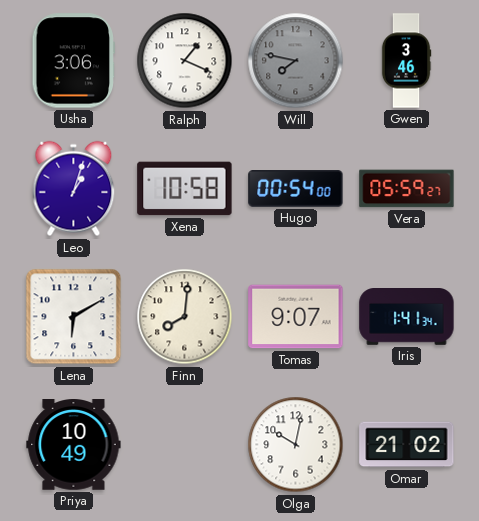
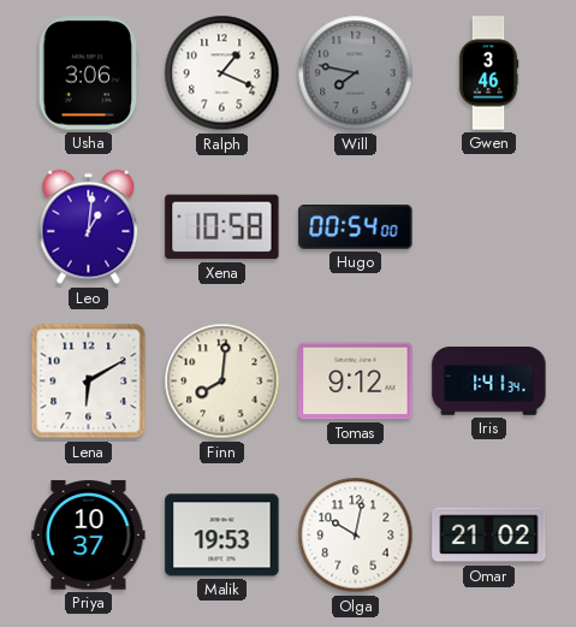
Leo: 1:03 -> 1:01 (89, 227)
Vera: 05:59 -> none (407, 189)
Tomas: 9:07 -> 9:12 (356, 381)
Priya: 10:49 -> 10:37 (89, 536)
Malik: none -> 19:53 (222, 536)
